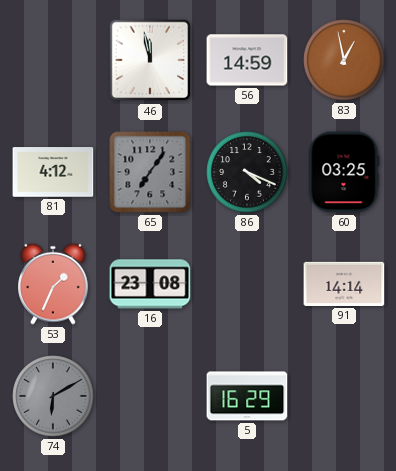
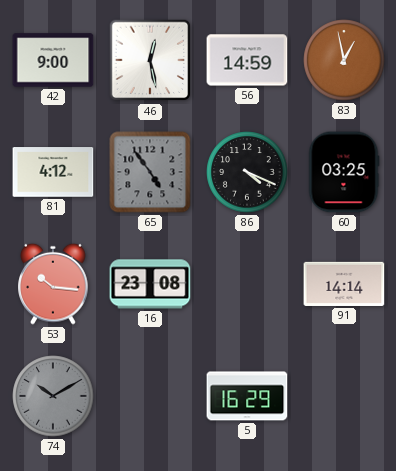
42: none -> 9:00 (53, 60)
46: 11:58 -> 12:28 (150, 60)
65: 7:06 -> 4:54 (150, 172)
53: 1:34 -> 10:16 (53, 284)
74: 6:10 -> 10:10 (53, 396)
